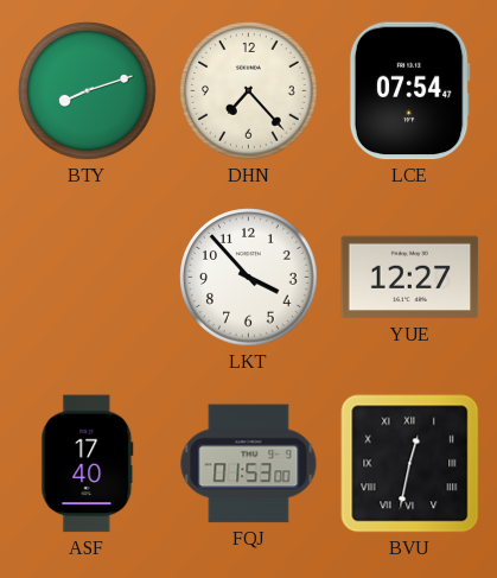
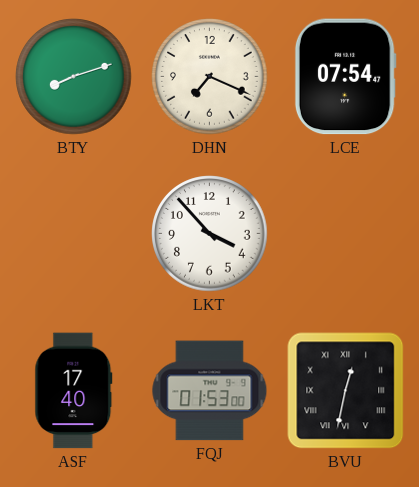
DHN: 7:23 -> 7:19 (210, 77)
YUE: 12:27 -> none (410, 278)
